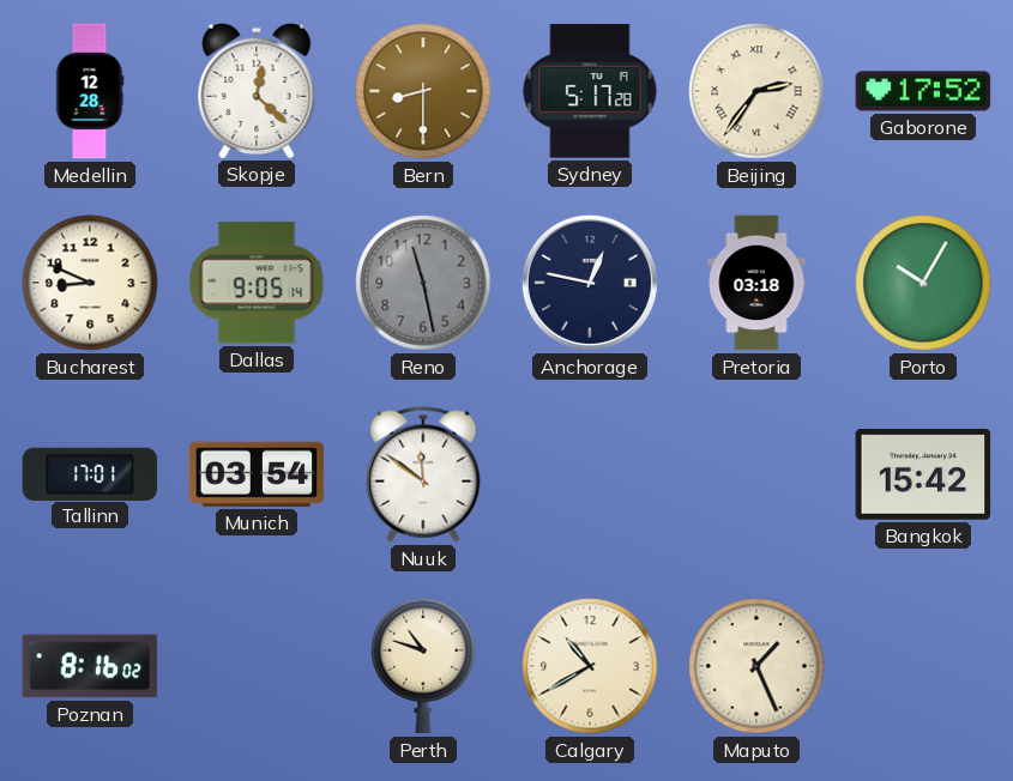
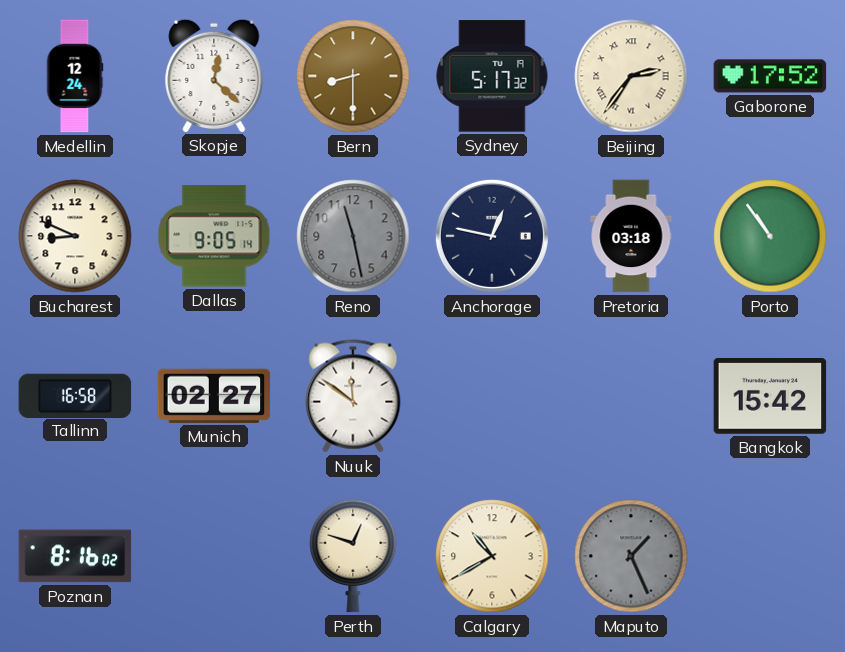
Medellin: 12:28 -> 12:24 (75, 76)
Sydney: 5:17:28 -> 5:17:32 (492, 76)
Porto: 10:05 -> 10:54 (770, 236)
Tallinn: 17:01 -> 16:58 (75, 395)
Munich: 03:54 -> 02:27 (214, 396)
Perth: 10:48 -> 12:48 (353, 556)
Maputo dial: cream -> grey (631, 556)
